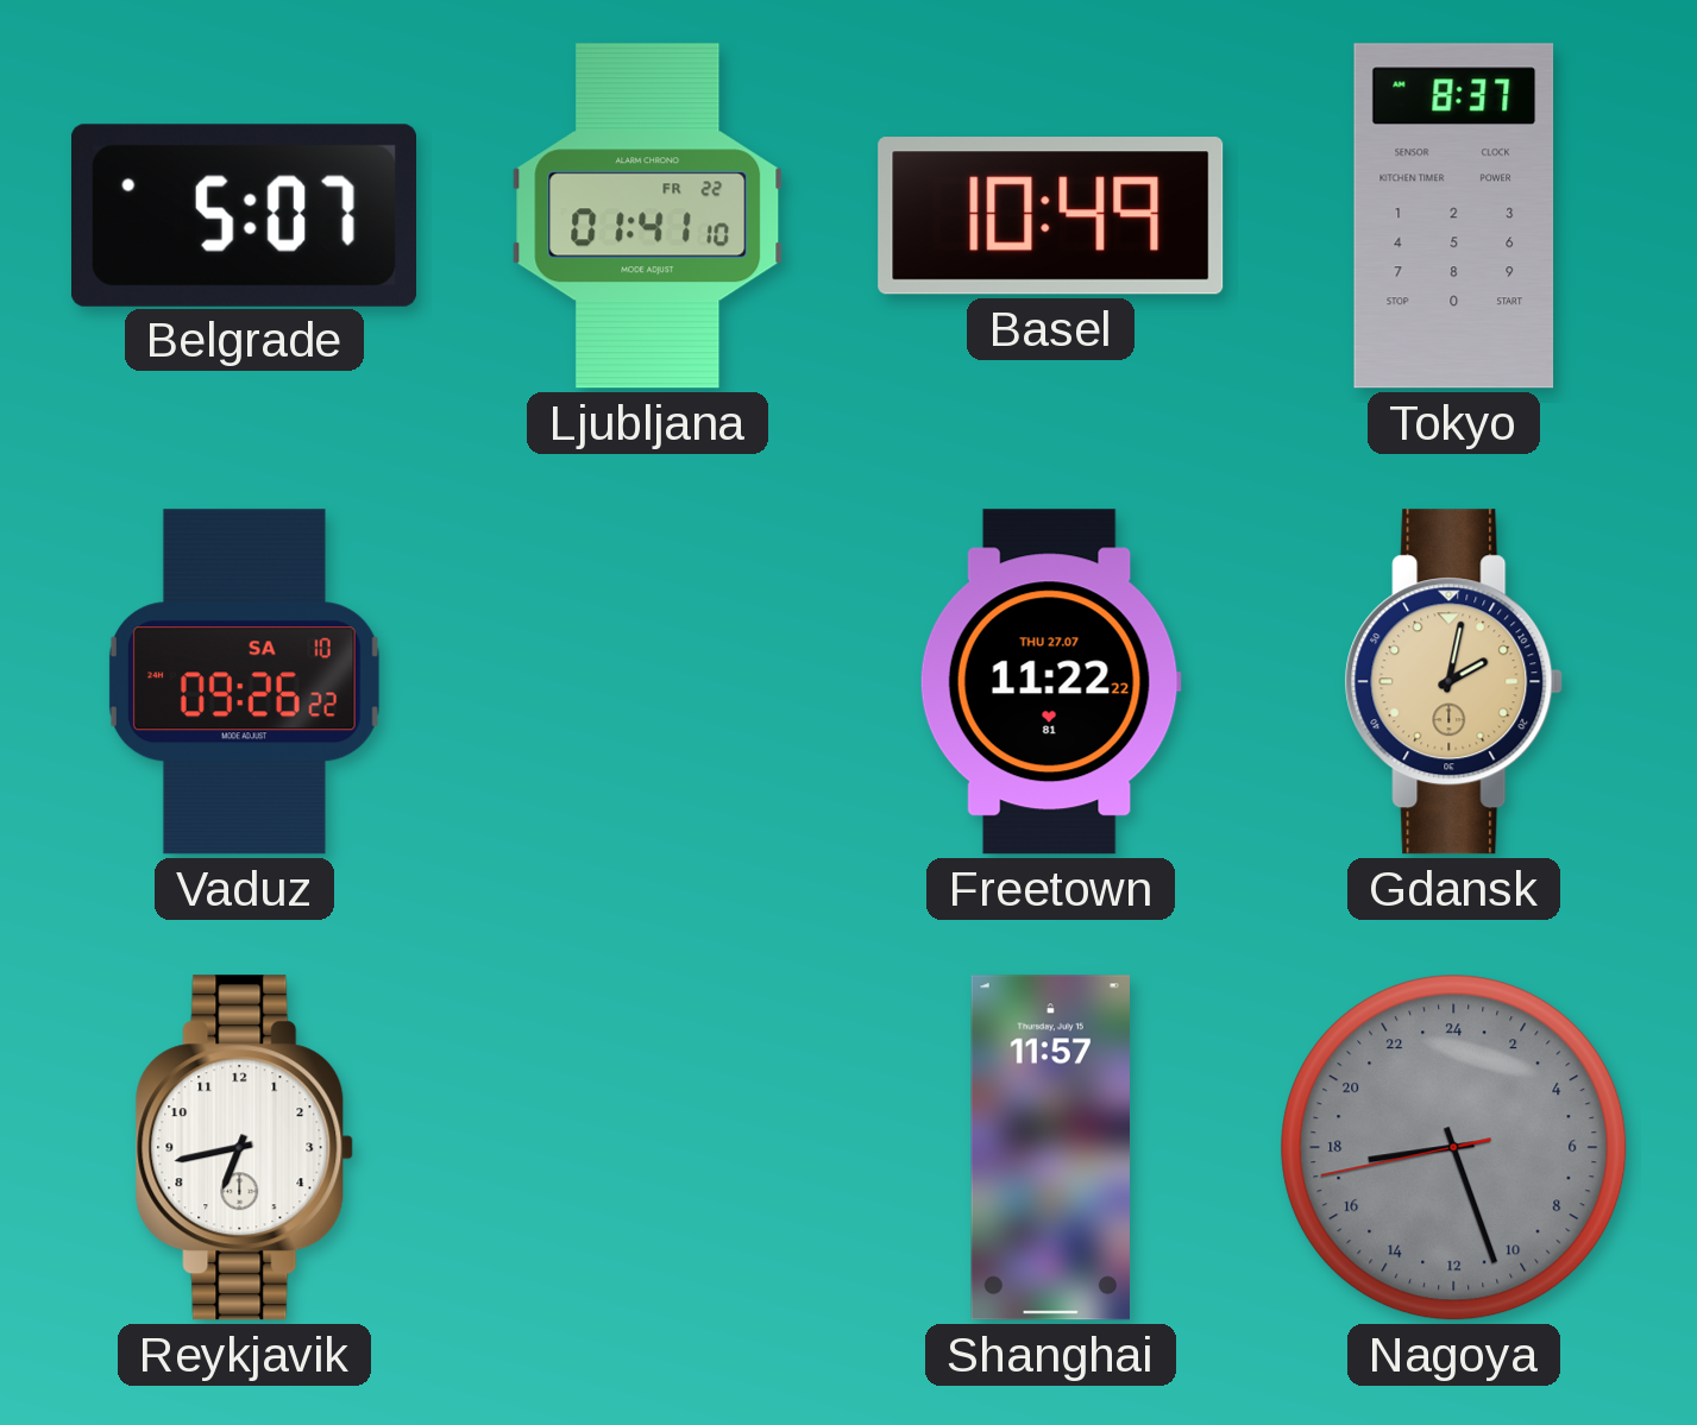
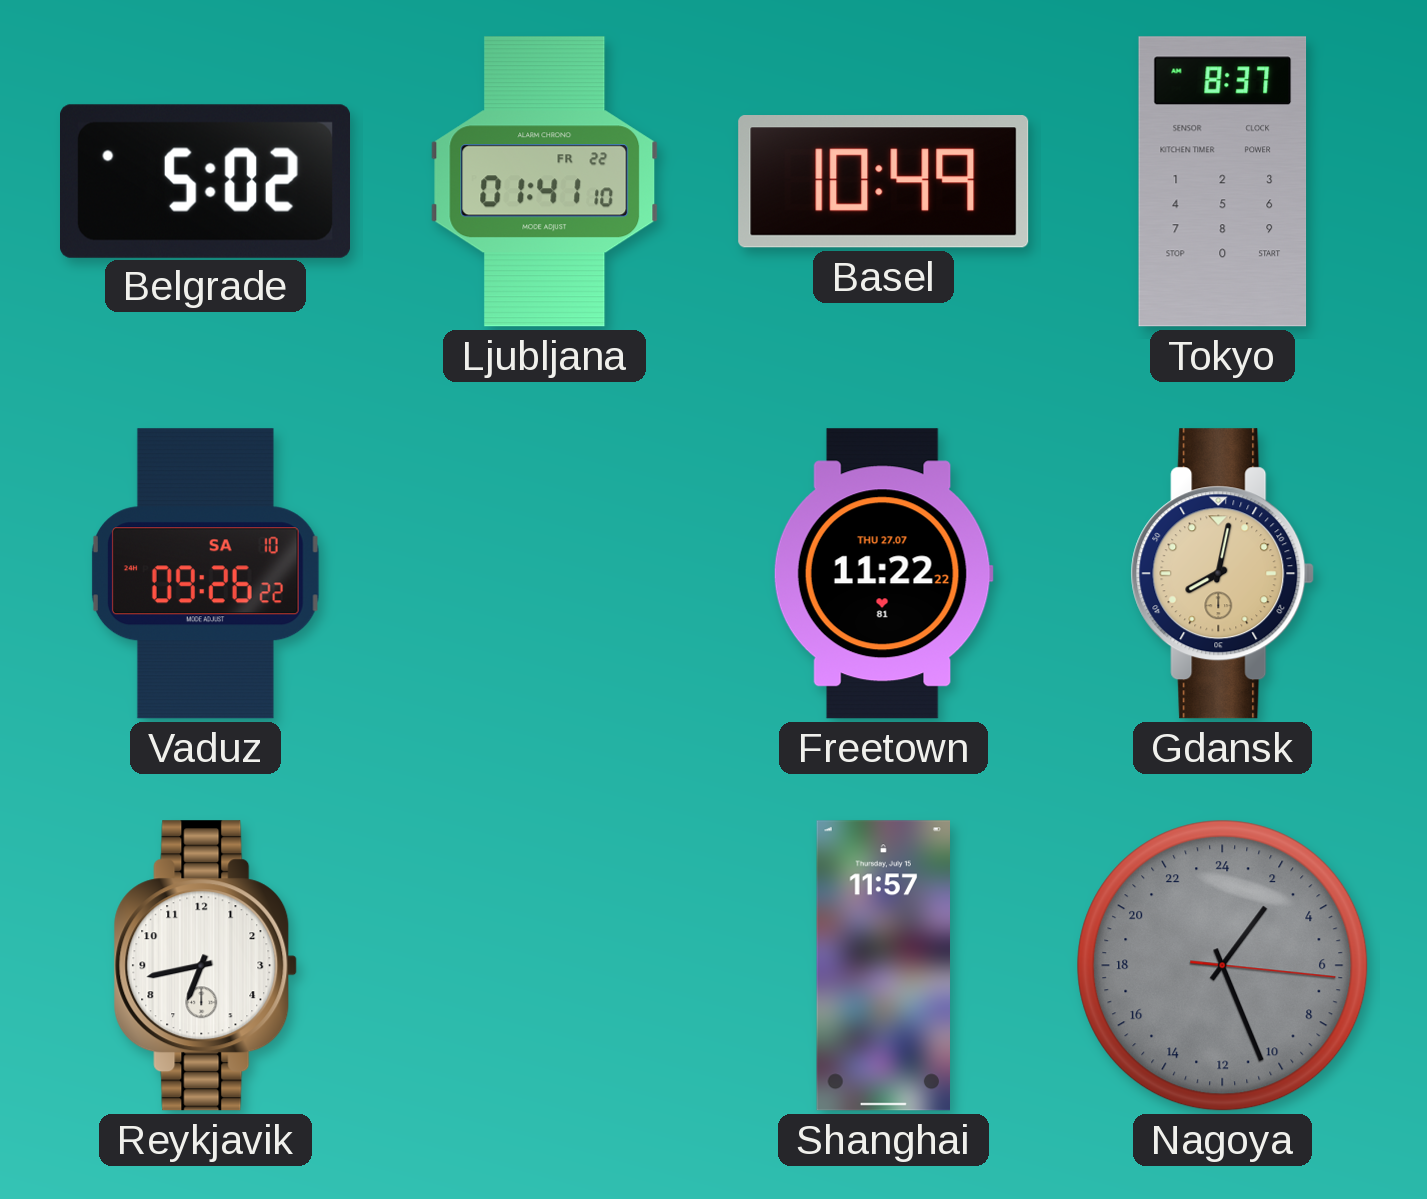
Belgrade: 5:07 -> 5:02 (205, 181)
Gdansk: 2:02 -> 8:02 (1223, 574)
Nagoya: 17:26 -> 2:26 (1223, 966)
